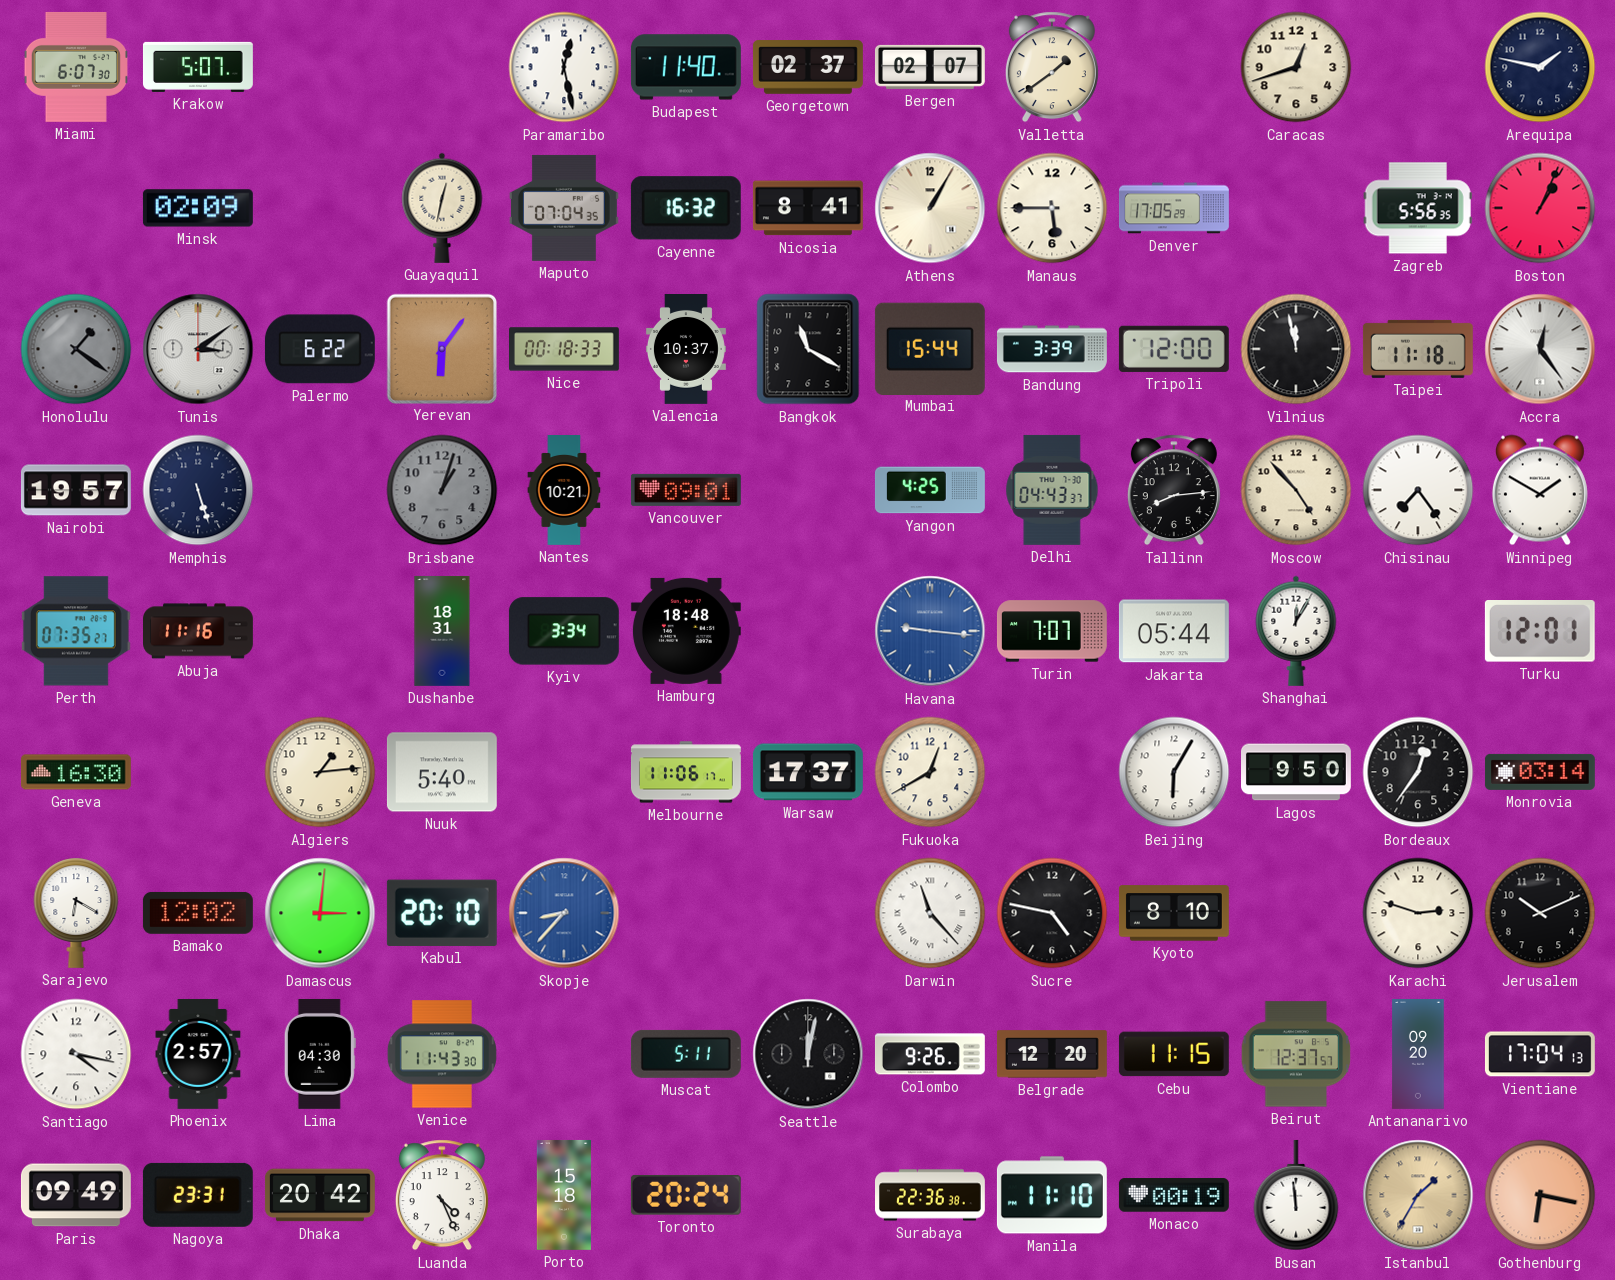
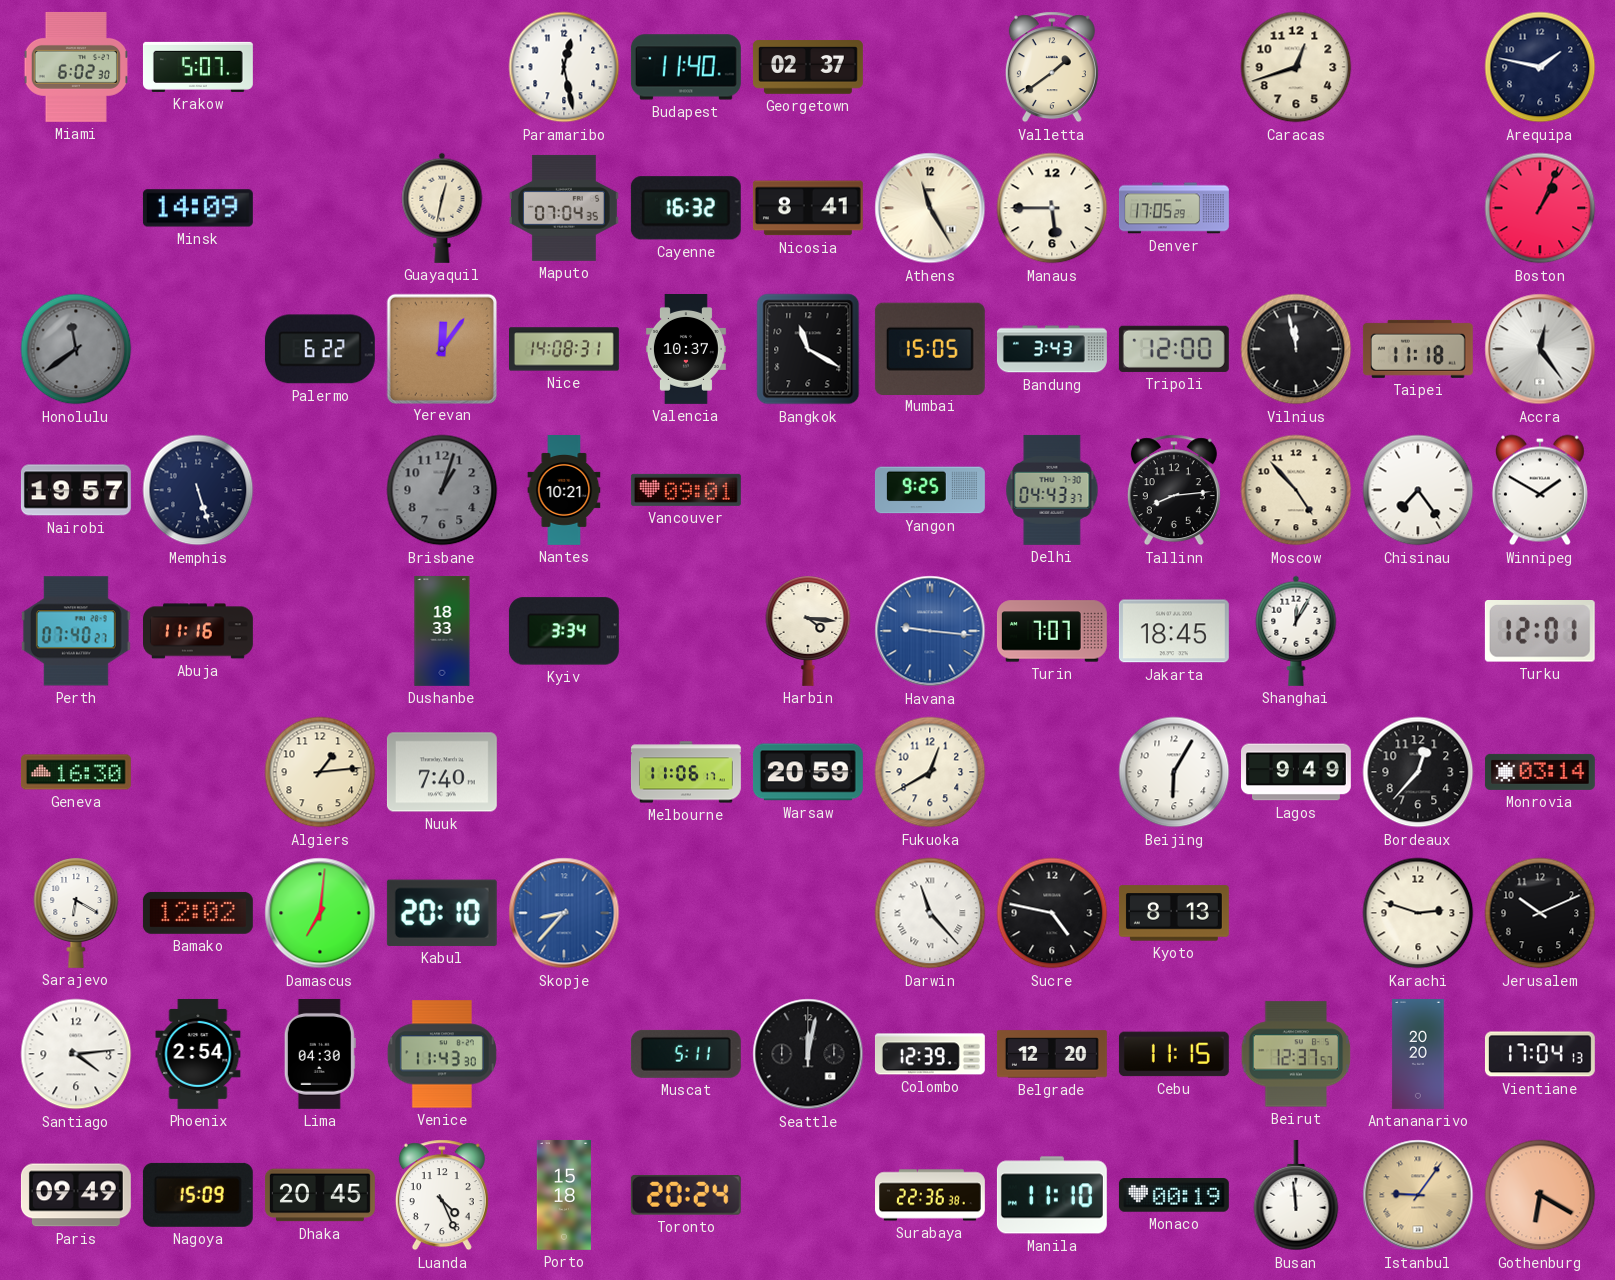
Miami: 6:07 -> 6:02 (75, 67)
Bergen: 02:07 -> none (930, 67)
Minsk: 02:09 -> 14:09 (198, 208)
Athens: 1:05 -> 11:25 (930, 208)
Zagreb: 5:56 -> none (1418, 208)
Honolulu: 1:21 -> 11:39 (76, 349)
Tunis: 3:09 -> none (198, 349)
Yerevan: 6:06 -> 12:06 (441, 348)
Nice: 00:18 -> 14:08 (565, 349)
Mumbai: 15:44 -> 15:05 (930, 348)
Bandung: 3:39 -> 3:43 (1052, 349)
Yangon: 4:25 -> 9:25 (930, 490)
Perth: 07:35 -> 07:40 (76, 631)
Dushanbe: 18:31 -> 18:33 (442, 631)
Hamburg: 18:48 -> none (686, 631)
Harbin: none -> 4:16 (808, 631)
Jakarta: 05:44 -> 18:45 (1174, 631)
Nuuk: 5:40 -> 7:40 (442, 772)
Warsaw: 17:37 -> 20:59 (808, 772)
Lagos: 9:50 -> 9:49 (1297, 772)
Bordeaux: 12:36 -> 12:37 (1418, 772)
Damascus: 3:01 -> 7:01 (320, 913)
Kyoto: 8:10 -> 8:13 (1174, 913)
Santiago: 4:17 -> 4:14 (76, 1054)
Phoenix: 2:57 -> 2:54 (198, 1054)
Colombo: 9:26 -> 12:39 (930, 1054)
Antananarivo: 09:20 -> 20:20 (1418, 1055)
Nagoya: 23:31 -> 15:09 (198, 1195)
Dhaka: 20:42 -> 20:45 (320, 1195)
Istanbul: 1:35 -> 9:06 (1418, 1195)
Gothenburg: 6:17 -> 6:20 (1540, 1195)
